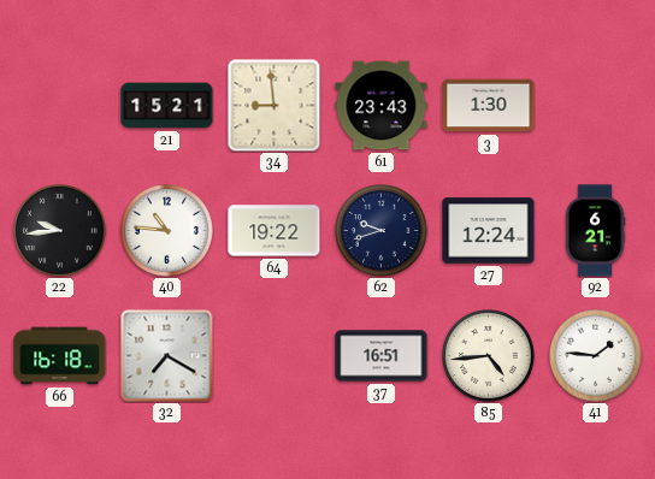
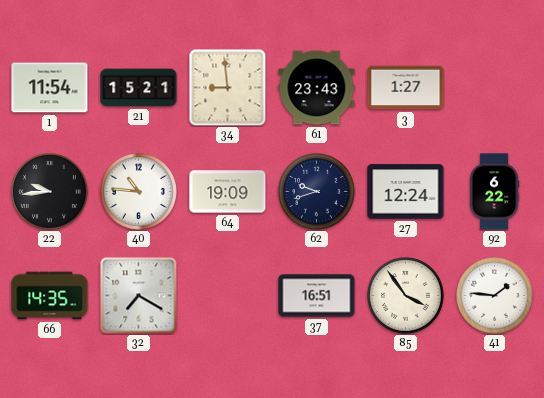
1: none -> 11:54 (50, 88)
3: 1:30 -> 1:27 (406, 88)
64: 19:22 -> 19:09 (228, 192)
92: 6:21 -> 6:22 (494, 192)
66: 16:18 -> 14:35 (50, 296)
85: 4:44 -> 3:54 (406, 296)
